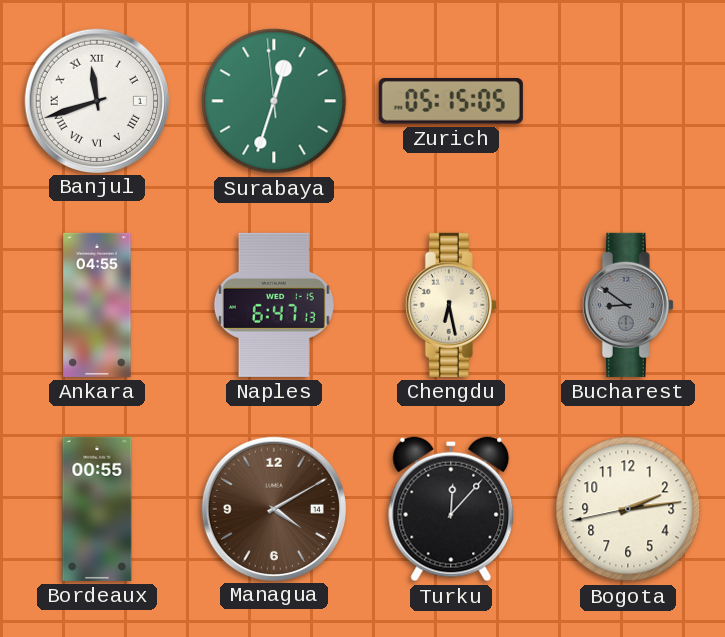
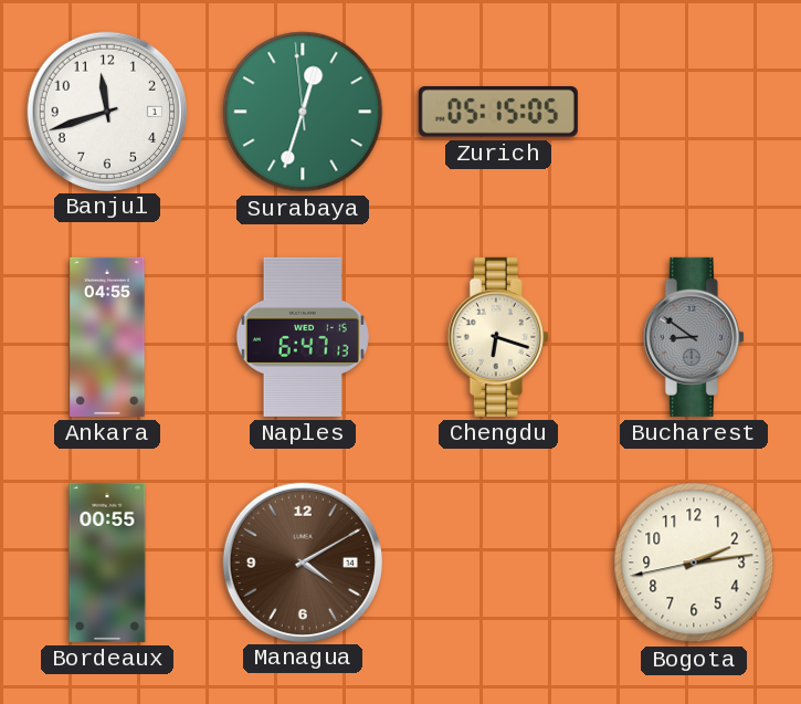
Banjul numerals: Roman -> Arabic (106, 111)
Chengdu: 6:28 -> 6:18 (498, 337)
Turku: 12:07 -> none (451, 509)
